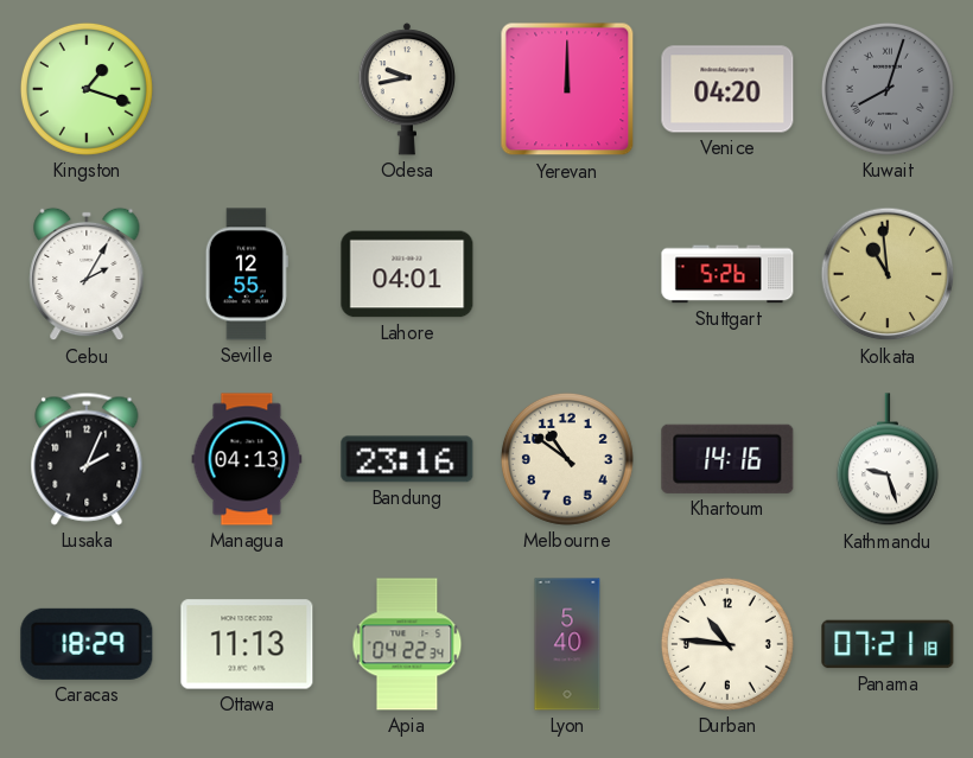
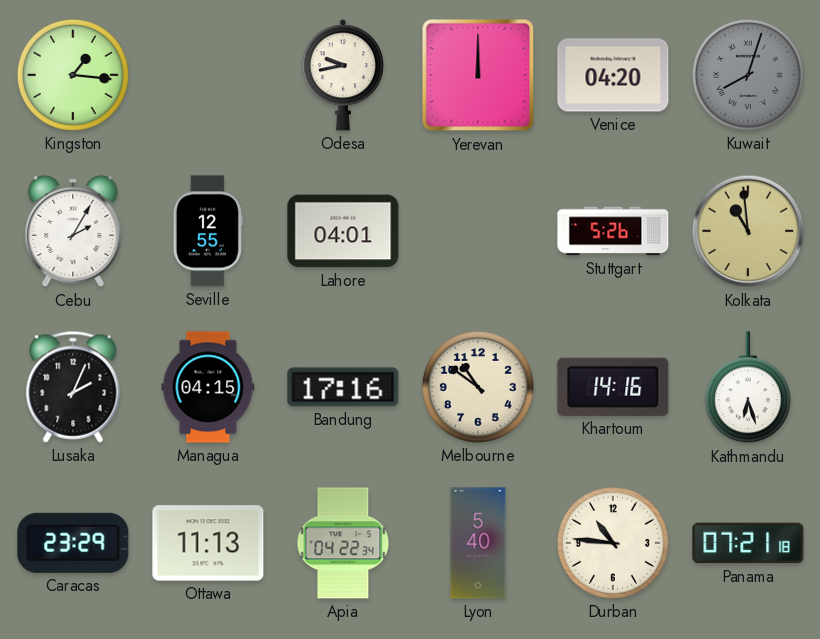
Kingston: 1:18 -> 1:16 (73, 75)
Managua: 04:13 -> 04:15 (208, 387)
Bandung: 23:16 -> 17:16 (343, 387)
Kathmandu: 9:27 -> 6:27 (748, 388)
Caracas: 18:29 -> 23:29 (73, 543)
